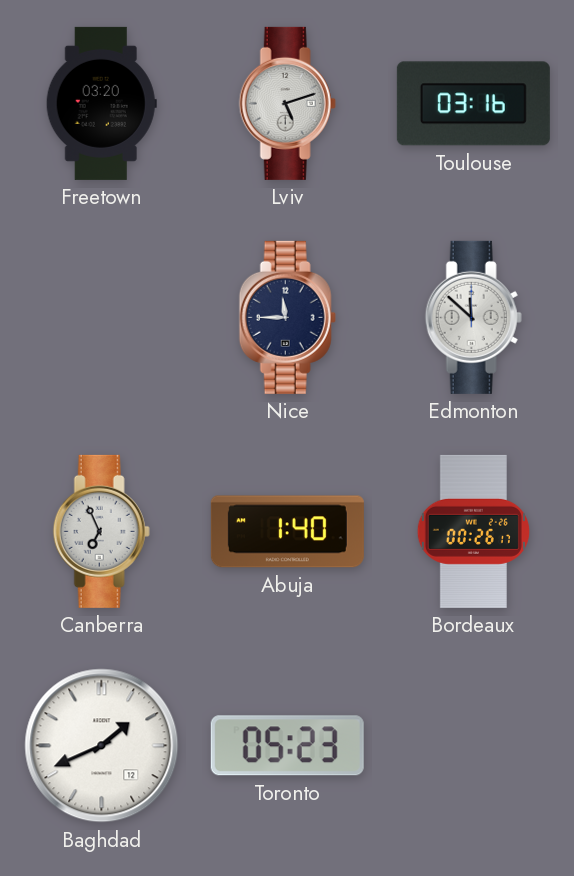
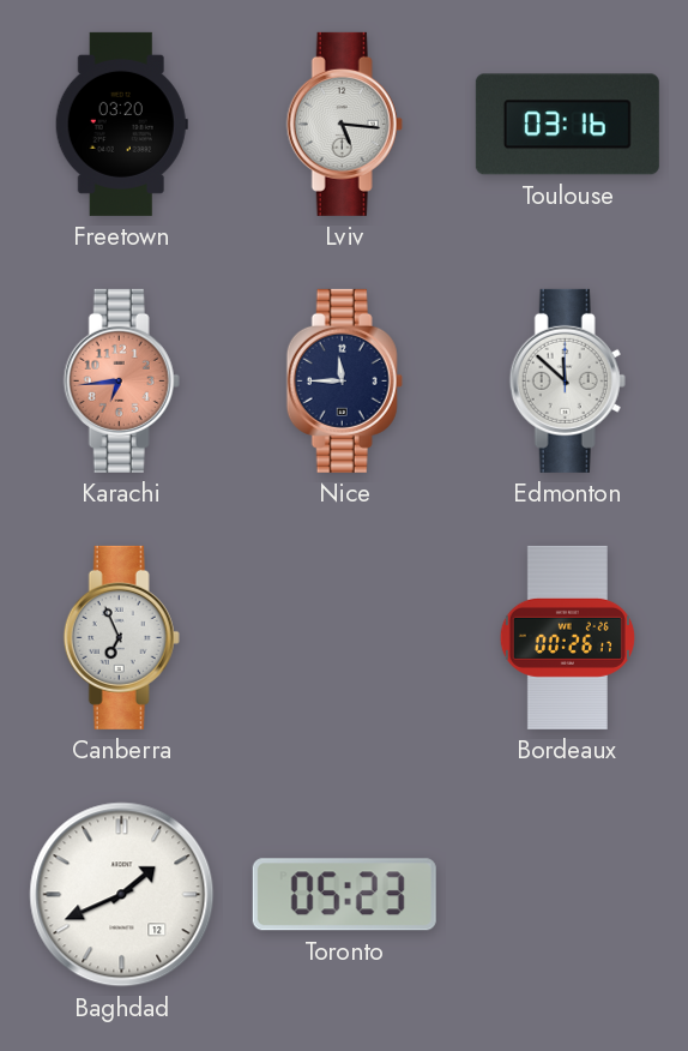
Lviv: 5:12 -> 5:16 (344, 124)
Karachi: none -> 6:44 (121, 380)
Abuja: 1:40 -> none (287, 532)
